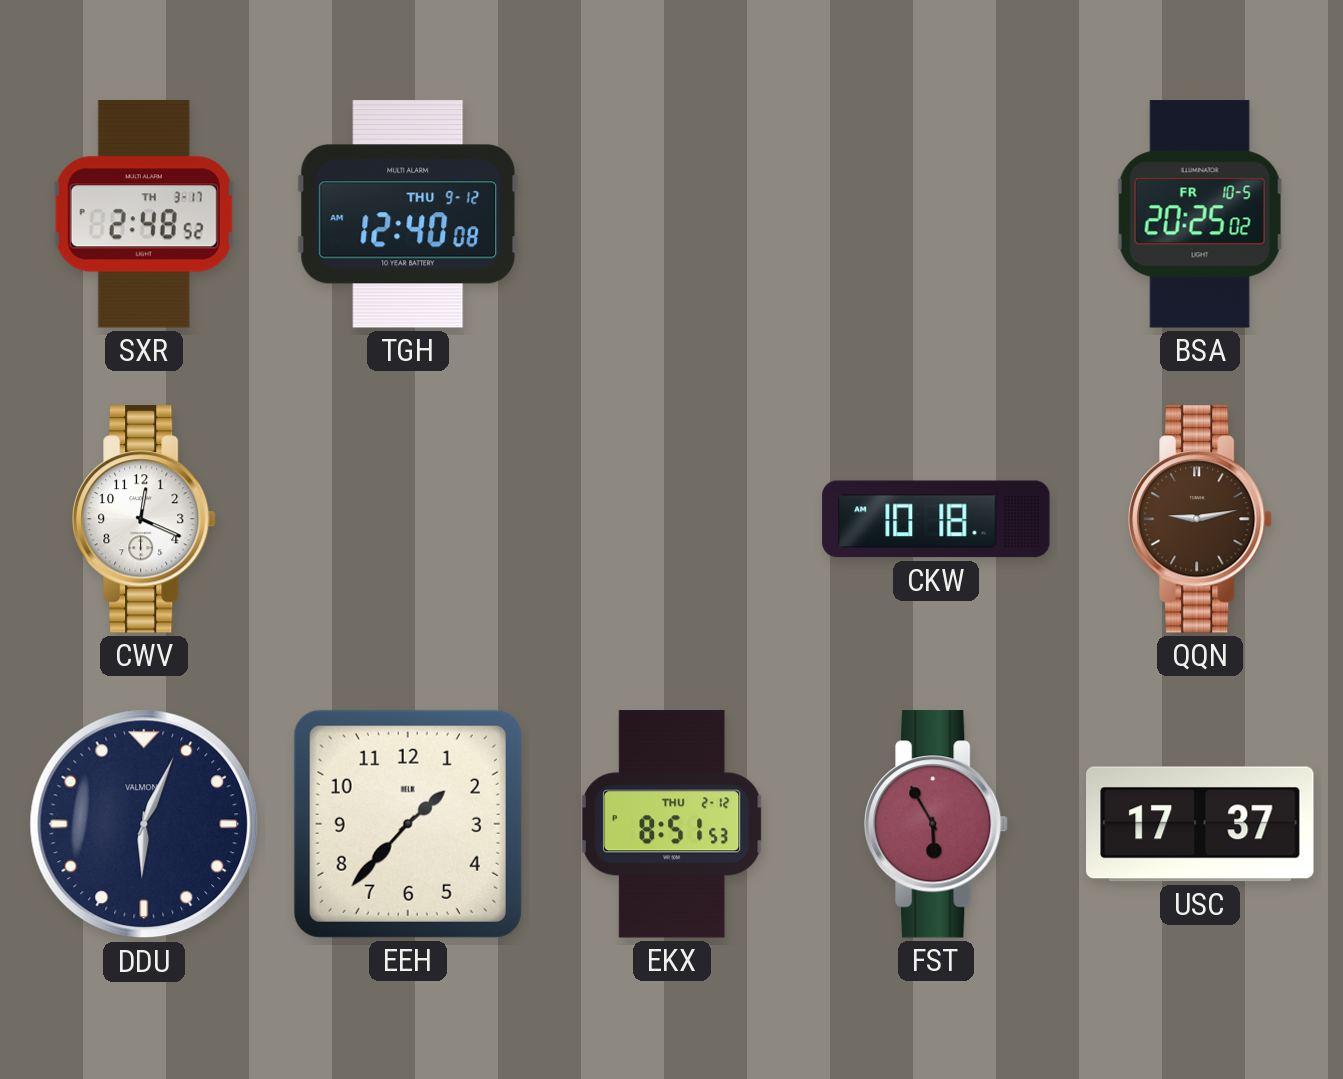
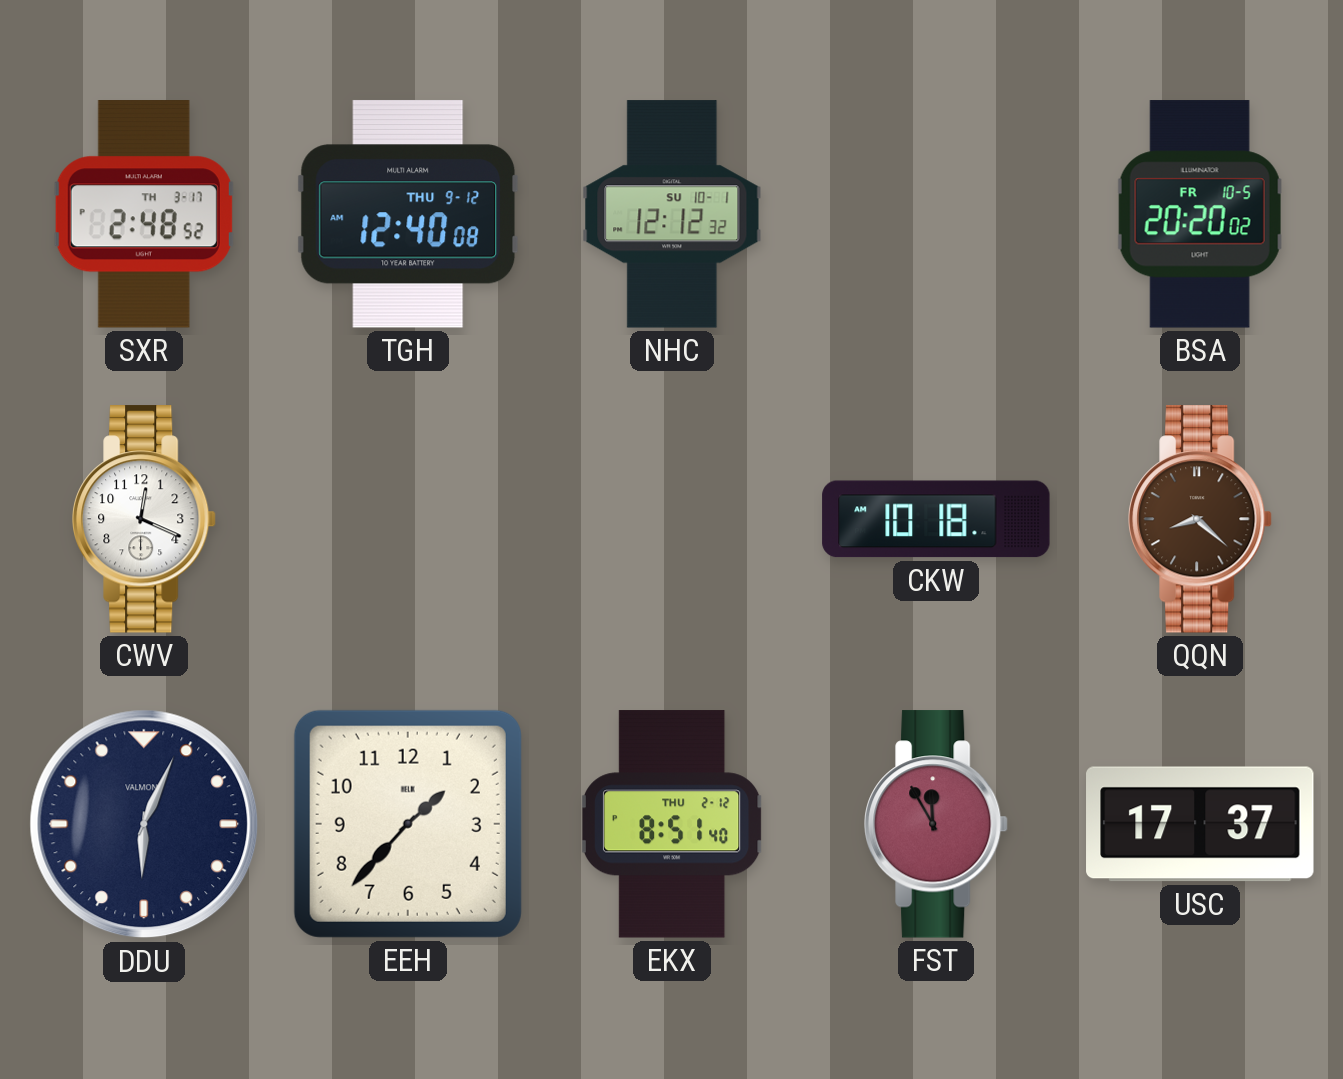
NHC: none -> 12:12 (672, 214)
BSA: 20:25 -> 20:20 (1200, 214)
QQN: 9:13 -> 8:22 (1200, 519)
EKX: 8:51:53 -> 8:51:40 (672, 824)
FST: 5:55 -> 11:55 (936, 824)
